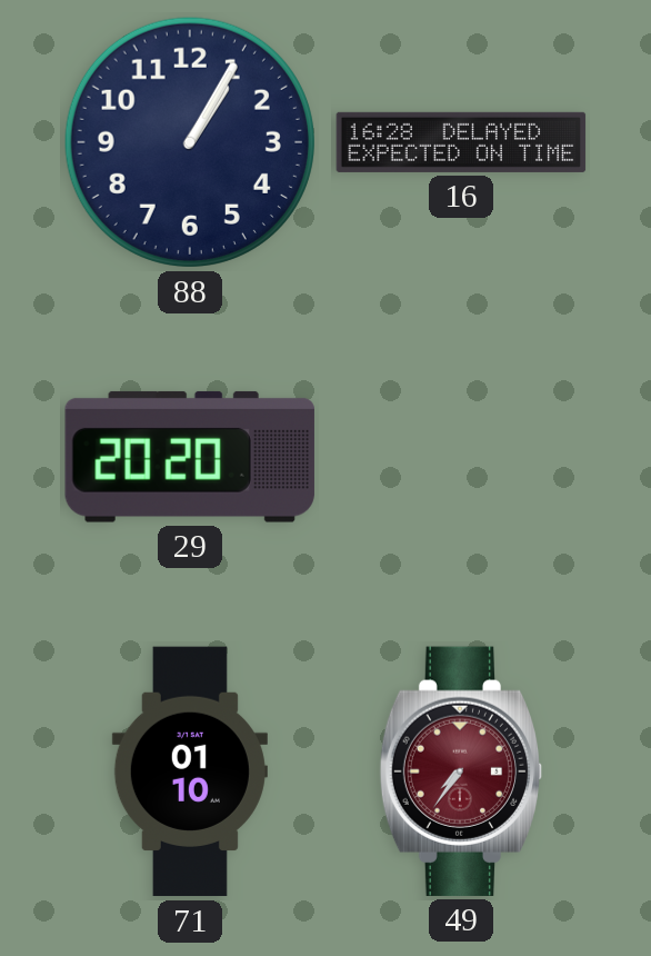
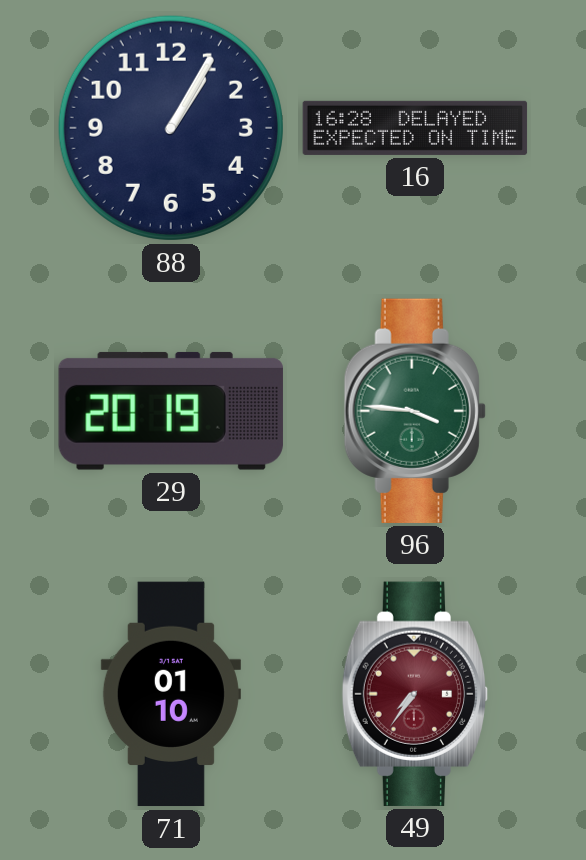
29: 20:20 -> 20:19 (171, 411)
96: none -> 3:46 (415, 411)
